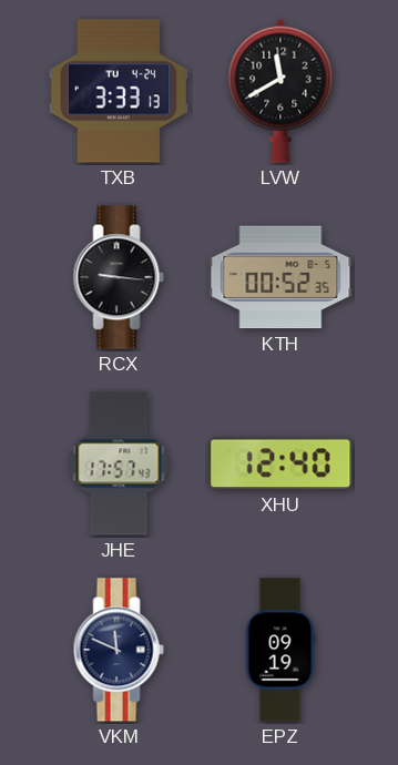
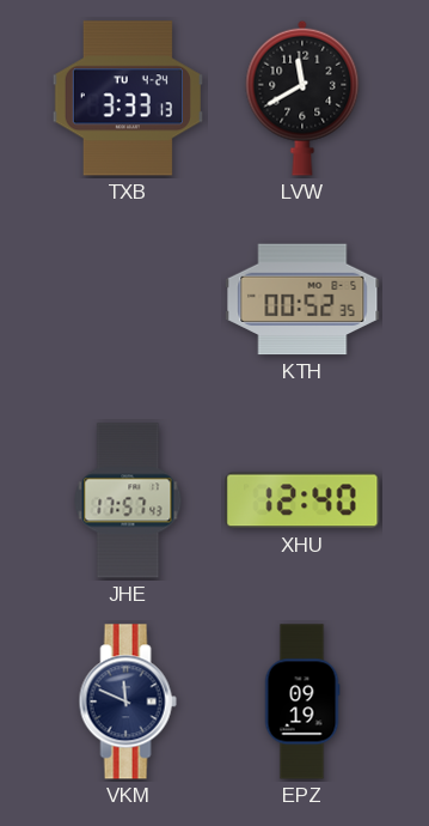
RCX: 9:16 -> none (119, 277)
